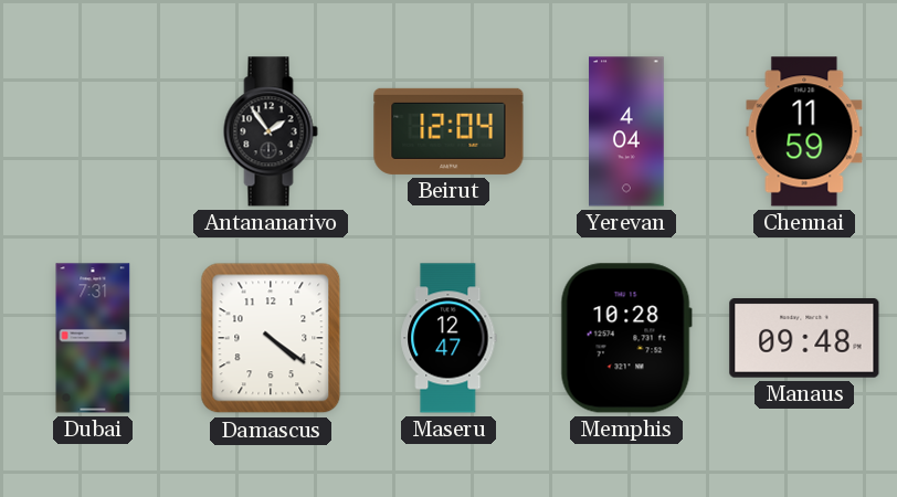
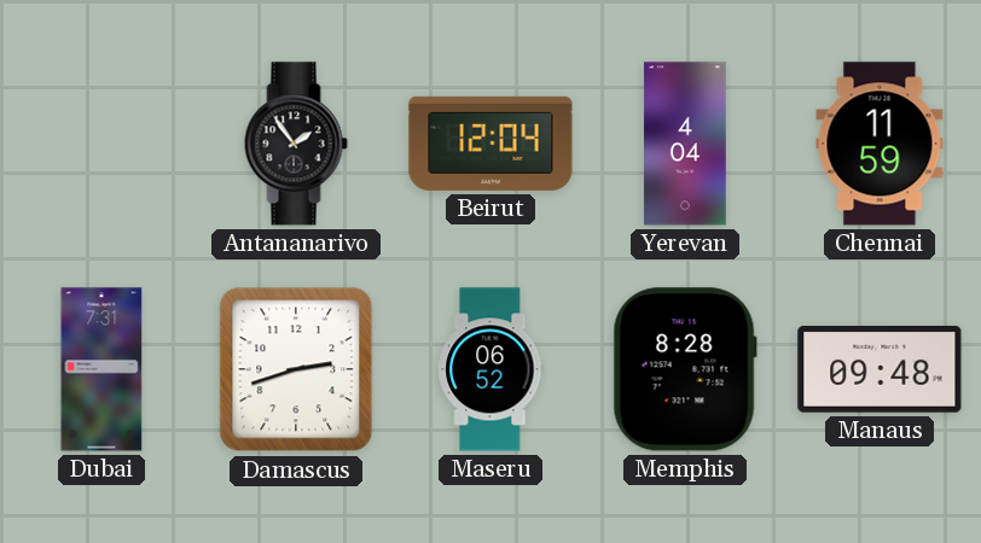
Damascus: 4:21 -> 2:42 (296, 369)
Maseru: 12:47 -> 06:52 (490, 369)
Memphis: 10:28 -> 8:28 (685, 369)
